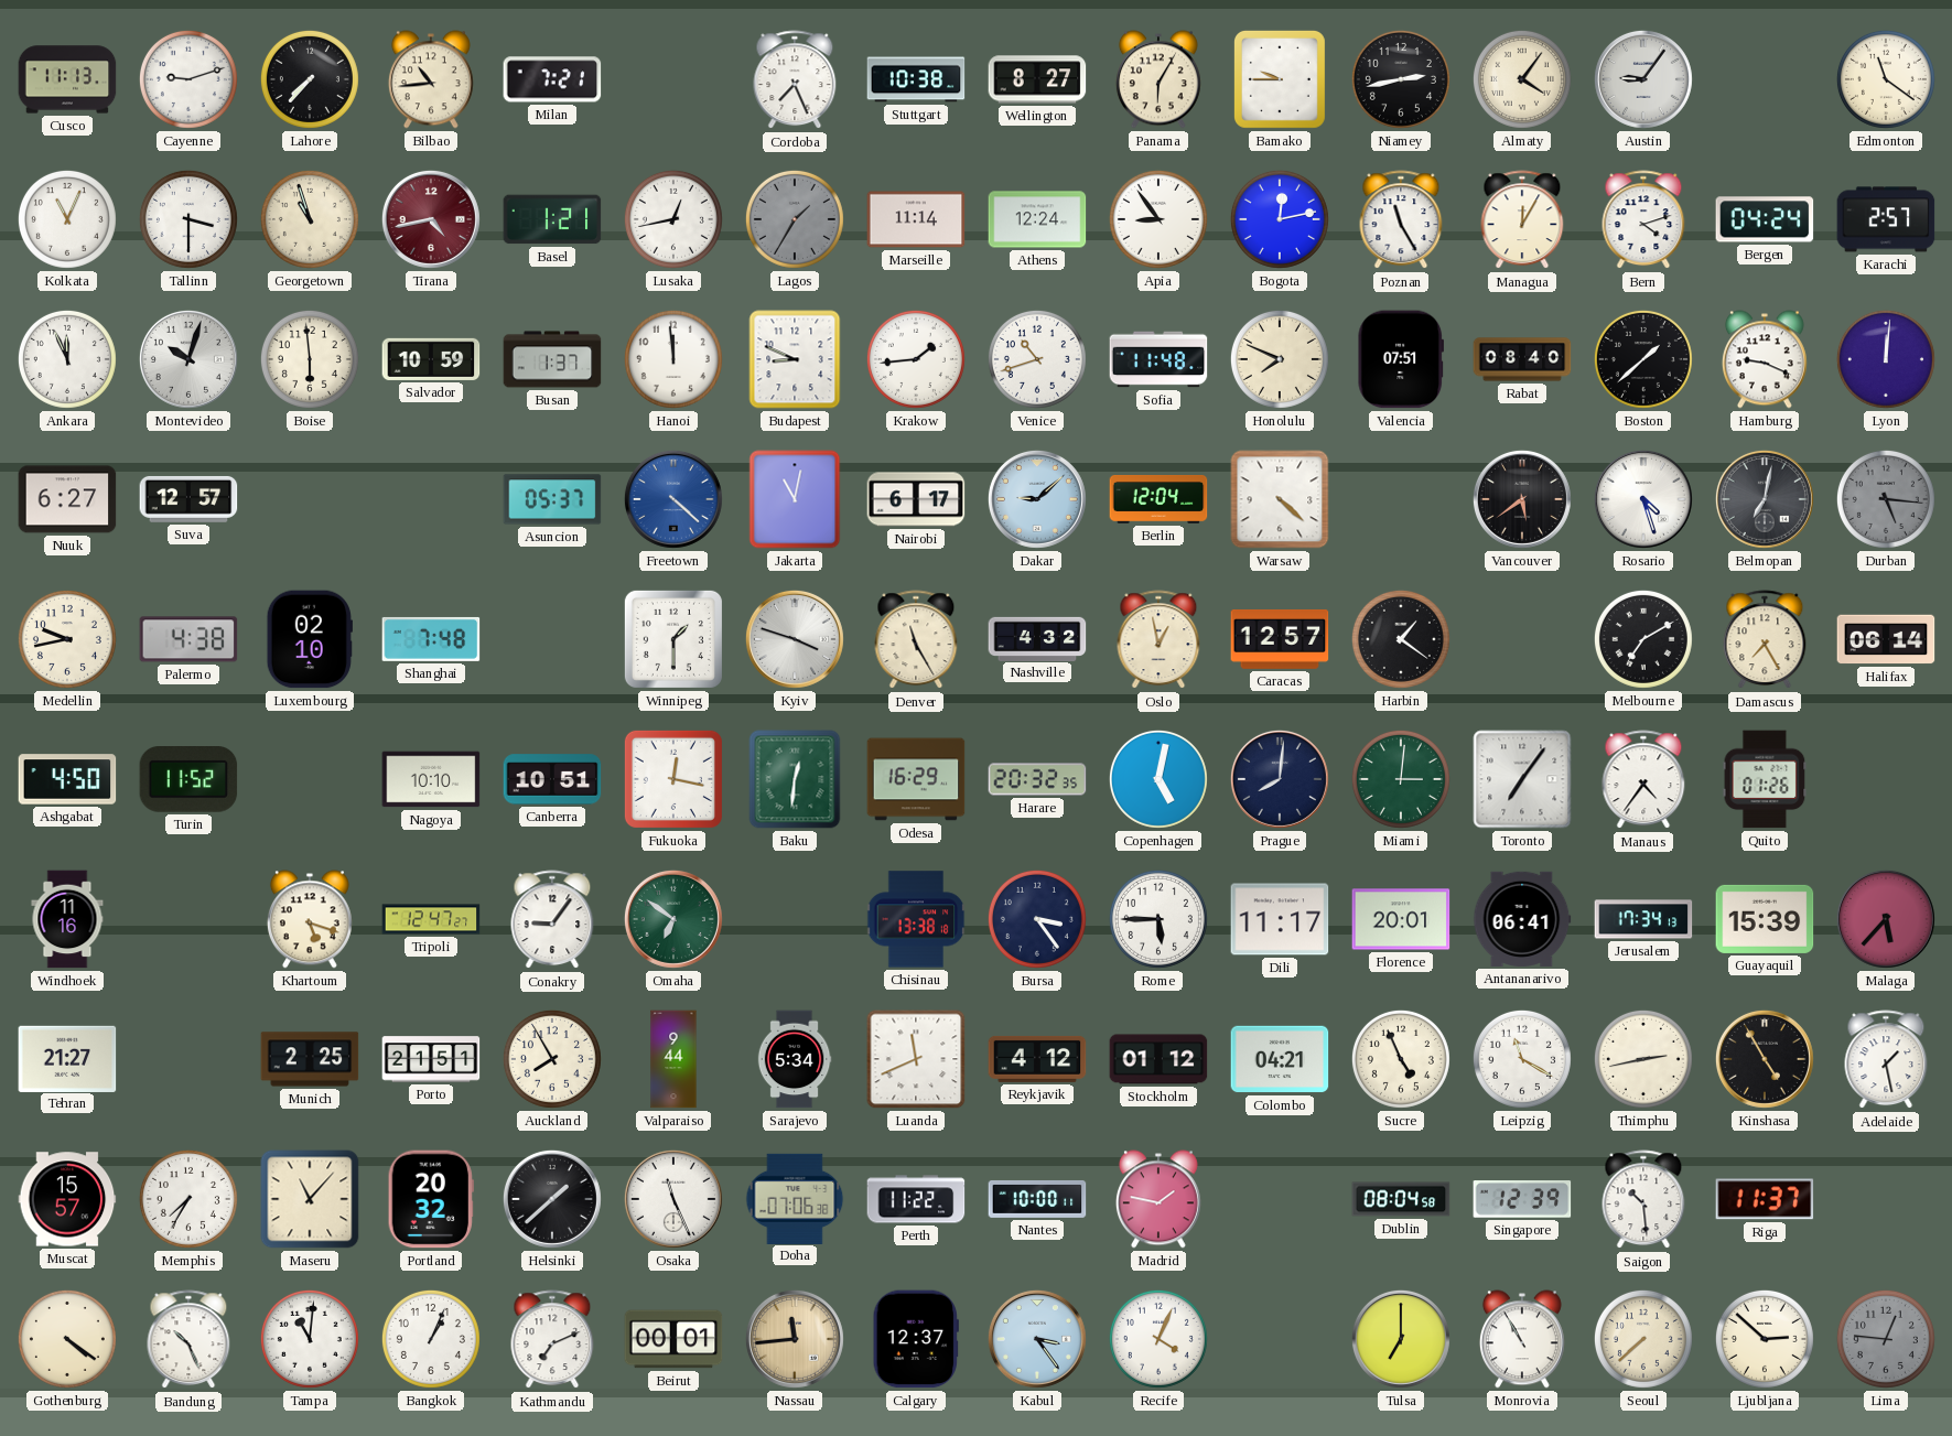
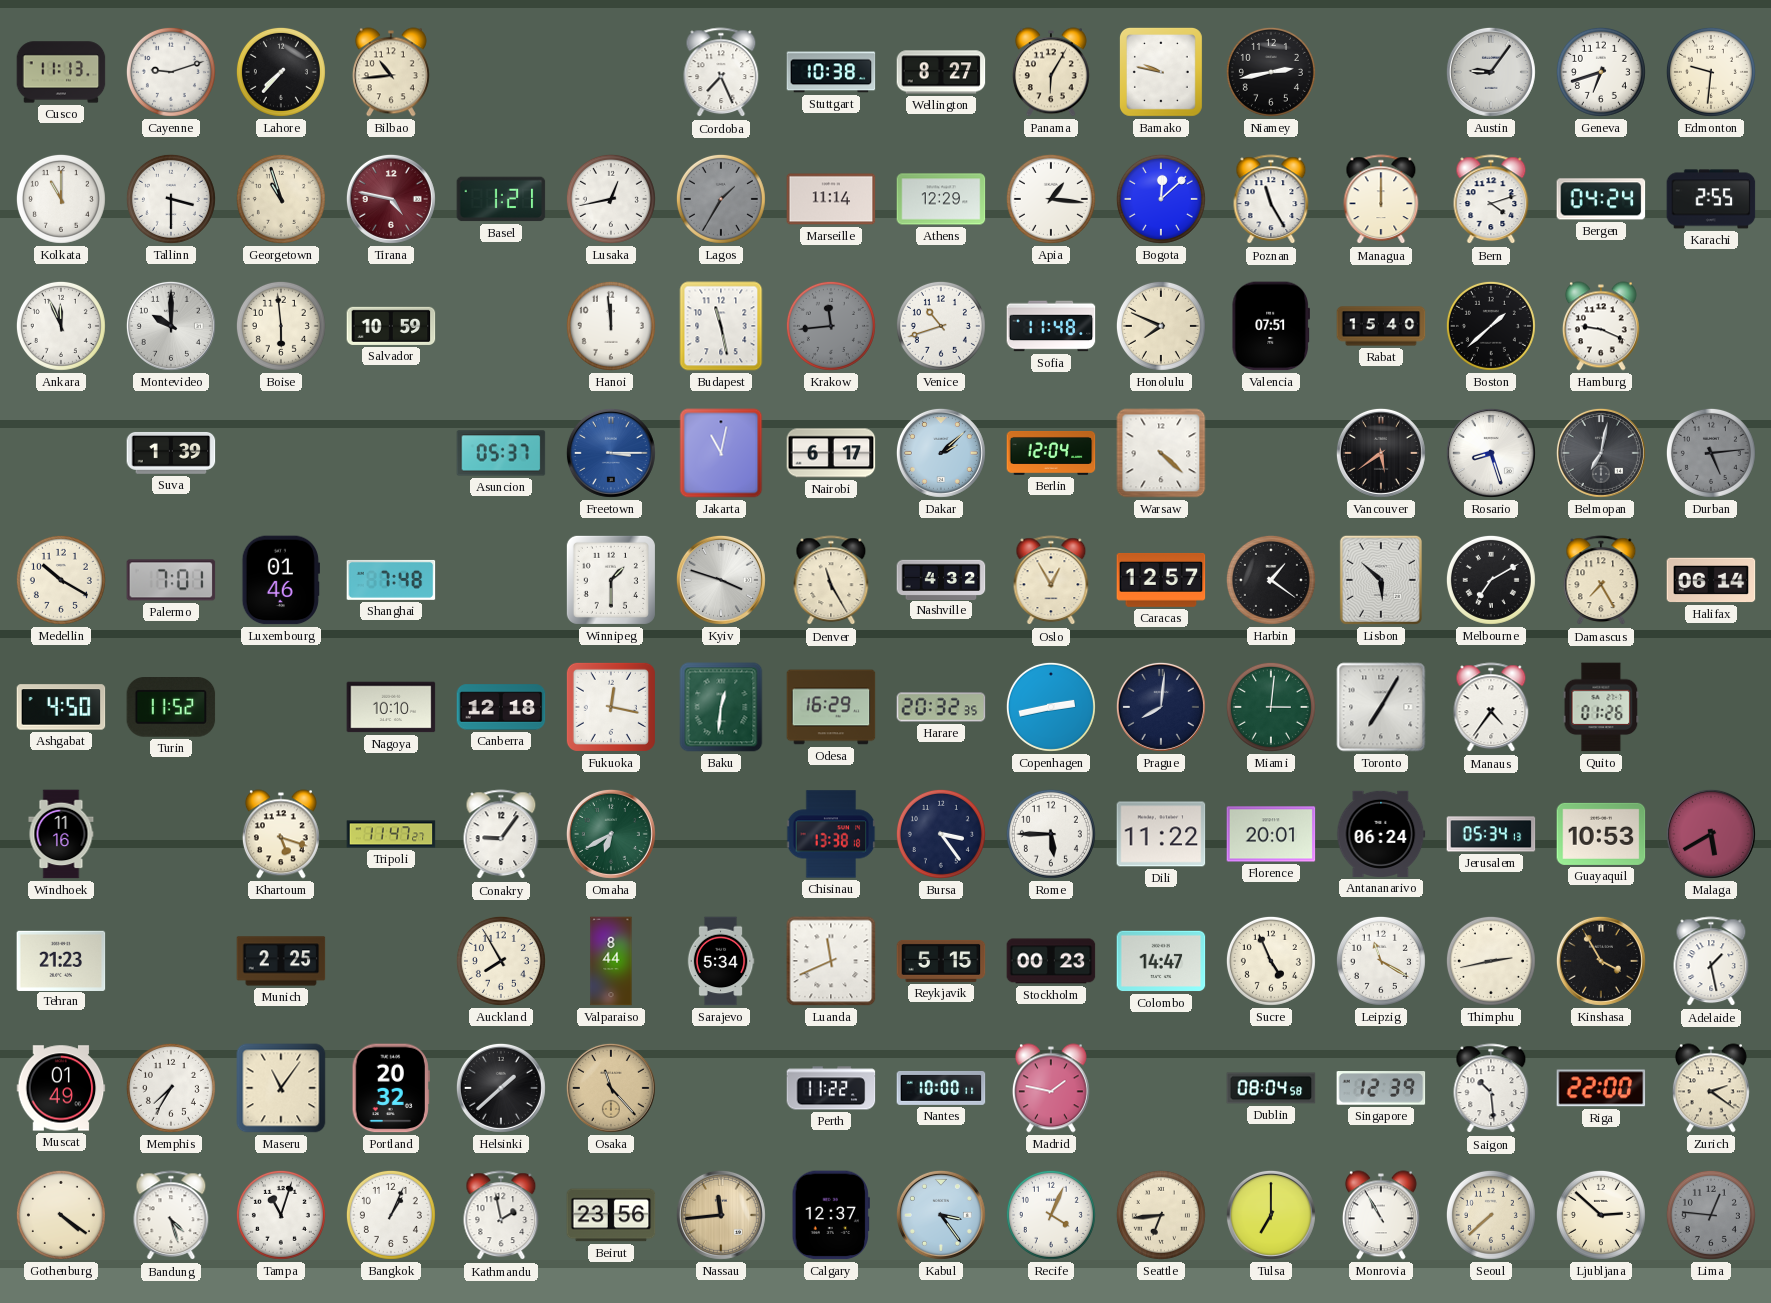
Milan: 7:21 -> none (552, 79)
Bamako: 9:45 -> 9:47 (1161, 72)
Almaty: 4:06 -> none (1522, 79)
Geneva: none -> 6:42 (1601, 72)
Edmonton: 11:21 -> 9:31 (1711, 72)
Kolkata: 11:04 -> 11:00 (61, 199)
Tirana: 4:43 -> 4:47 (391, 199)
Athens: 12:24 -> 12:29 (941, 199)
Apia: 8:54 -> 1:16 (1051, 199)
Bogota: 12:13 -> 12:08 (1161, 199)
Managua: 12:05 -> 12:00 (1381, 200)
Karachi: 2:57 -> 2:55 (1711, 199)
Montevideo: 10:03 -> 10:00 (171, 326)
Busan: 1:37 -> none (552, 359)
Budapest: 8:49 -> 11:28 (721, 326)
Krakow: 1:44 -> 11:44 (831, 326)
Krakow dial: white -> grey (831, 326)
Rabat: 08:40 -> 15:40 (1381, 326)
Lyon: 12:01 -> none (1886, 359)
Nuuk: 6:27 -> none (67, 499)
Suva: 12:57 -> 1:39 (171, 453)
Freetown: 4:22 -> 3:15 (611, 453)
Dakar: 9:08 -> 2:08 (941, 453)
Rosario: 4:27 -> 8:27 (1491, 453)
Durban: 5:16 -> 5:14 (1711, 453)
Medellin: 9:43 -> 10:20 (61, 580)
Palermo: 4:38 -> 7:01 (171, 580)
Luxembourg: 02:10 -> 01:46 (281, 580)
Oslo: 12:58 -> 12:55 (1051, 581)
Lisbon: none -> 5:52 (1381, 580)
Canberra: 10:51 -> 12:18 (501, 707)
Copenhagen: 5:02 -> 2:43 (1051, 707)
Toronto: 7:06 -> 7:05 (1381, 707)
Tripoli: 12:47 -> 11:47 (391, 834)
Omaha: 6:51 -> 6:40 (611, 834)
Dili: 11:17 -> 11:22 (1161, 834)
Antananarivo: 06:41 -> 06:24 (1381, 834)
Jerusalem: 17:34 -> 05:34 (1491, 834)
Guayaquil: 15:39 -> 10:53 (1601, 834)
Malaga: 5:37 -> 5:40 (1711, 834)
Tehran: 21:27 -> 21:23 (61, 960)
Porto: 21:51 -> none (431, 1059)
Valparaiso: 9:44 -> 8:44 (611, 961)
Reykjavik: 4:12 -> 5:15 (941, 961)
Stockholm: 01:12 -> 00:23 (1051, 961)
Colombo: 04:21 -> 14:47 (1161, 961)
Kinshasa: 4:55 -> 3:55 (1601, 961)
Muscat: 15:57 -> 01:49 (61, 1088)
Maseru: 11:07 -> 11:06 (281, 1088)
Osaka: 11:26 -> 11:23 (611, 1088)
Osaka dial: white -> champagne (611, 1088)
Doha: 07:06 -> none (795, 1198)
Riga: 11:37 -> 22:00 (1601, 1088)
Zurich: none -> 2:21 (1711, 1088)
Bandung: 10:26 -> 4:27 (171, 1216)
Tampa: 11:01 -> 11:03 (281, 1215)
Kathmandu: 7:11 -> 1:58 (501, 1216)
Beirut: 00:01 -> 23:56 (611, 1215)
Seattle: none -> 6:44 (1161, 1215)
